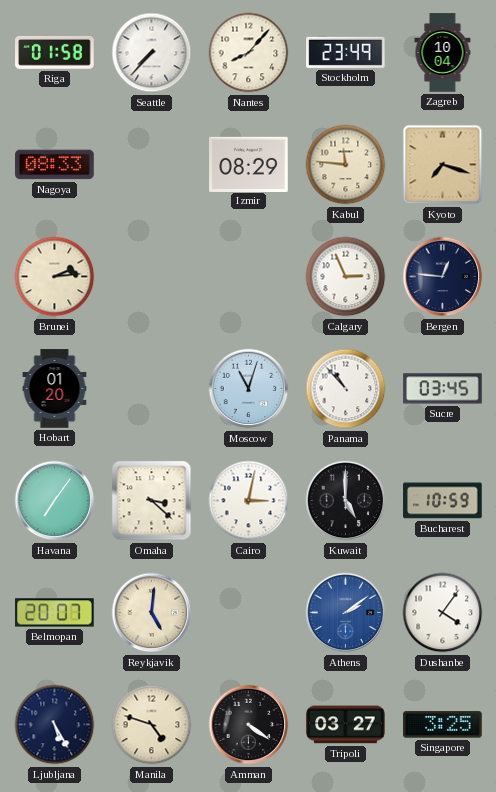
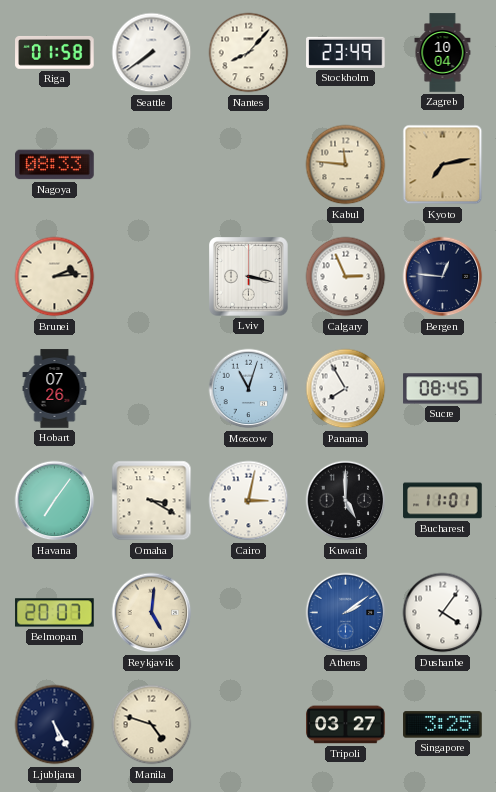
Seattle: 7:37 -> 7:39 (152, 53)
Izmir: 08:29 -> none (249, 164)
Kyoto: 7:18 -> 7:13 (443, 165)
Lviv: none -> 3:17 (249, 277)
Hobart: 01:20 -> 07:26 (55, 389)
Panama: 10:53 -> 7:55 (346, 389)
Sucre: 03:45 -> 08:45 (443, 389)
Omaha: 3:22 -> 3:20 (152, 501)
Bucharest: 10:59 -> 11:01 (443, 501)
Amman: 4:21 -> none (249, 725)
